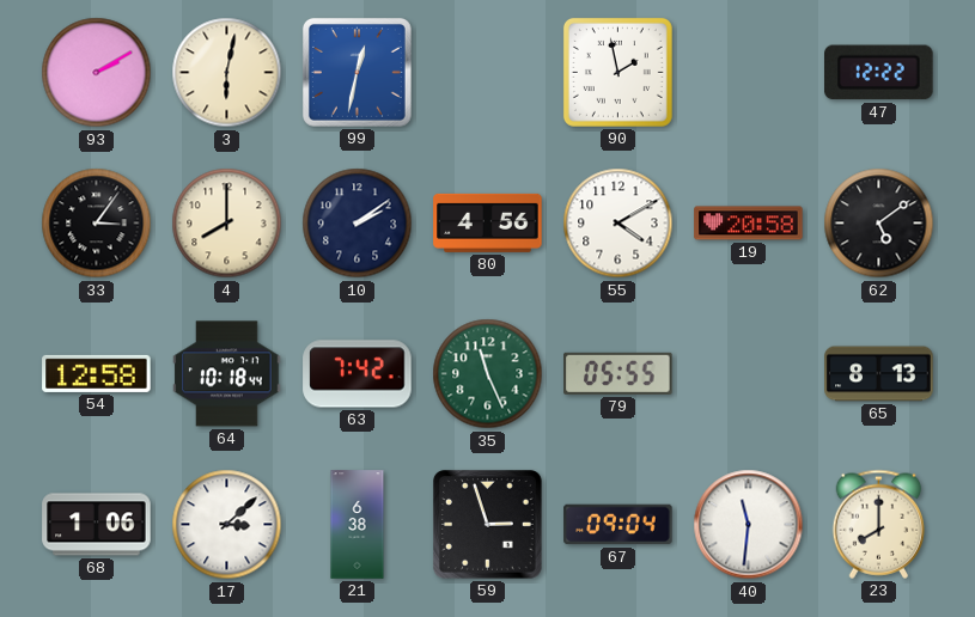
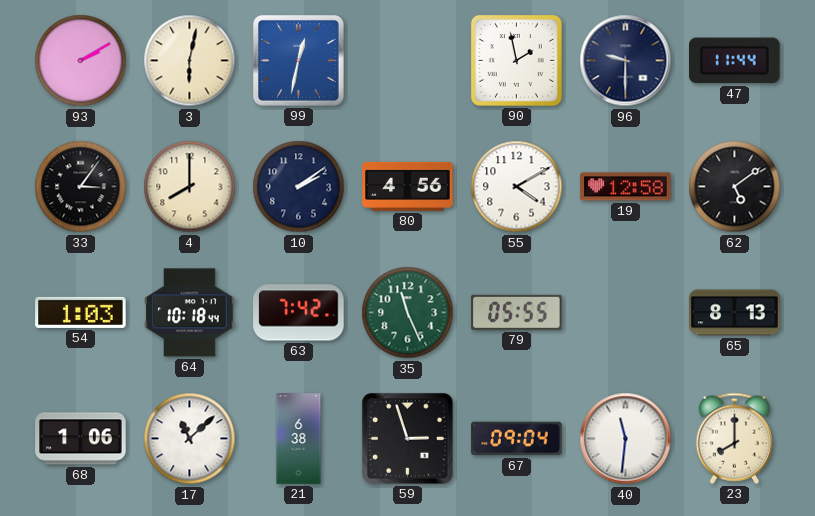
96: none -> 9:30 (626, 61)
47: 12:22 -> 11:44 (735, 61)
19: 20:58 -> 12:58 (626, 187)
54: 12:58 -> 1:03 (81, 312)
17: 3:08 -> 11:08 (190, 439)
